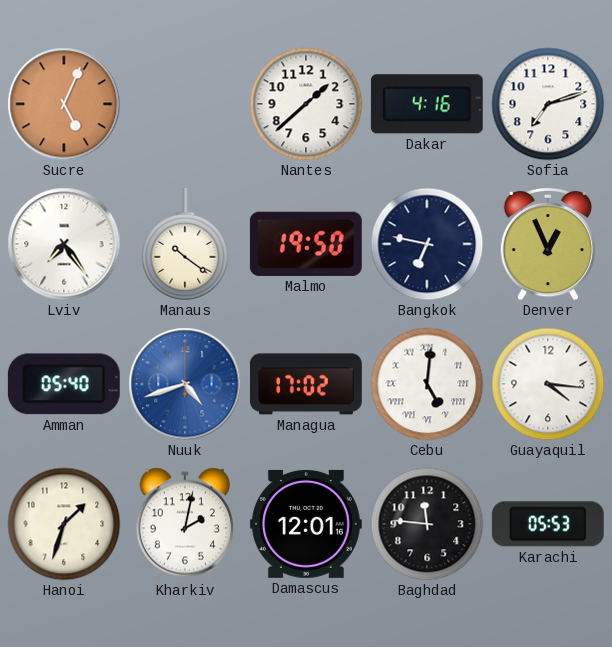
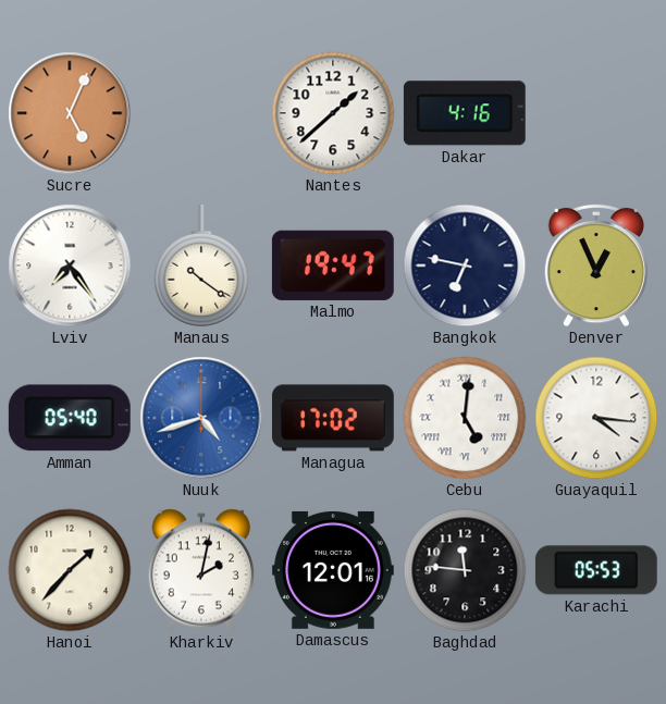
Sofia: 7:12 -> none (548, 104)
Malmo: 19:50 -> 19:47 (333, 265)
Hanoi: 1:33 -> 1:37 (70, 570)
